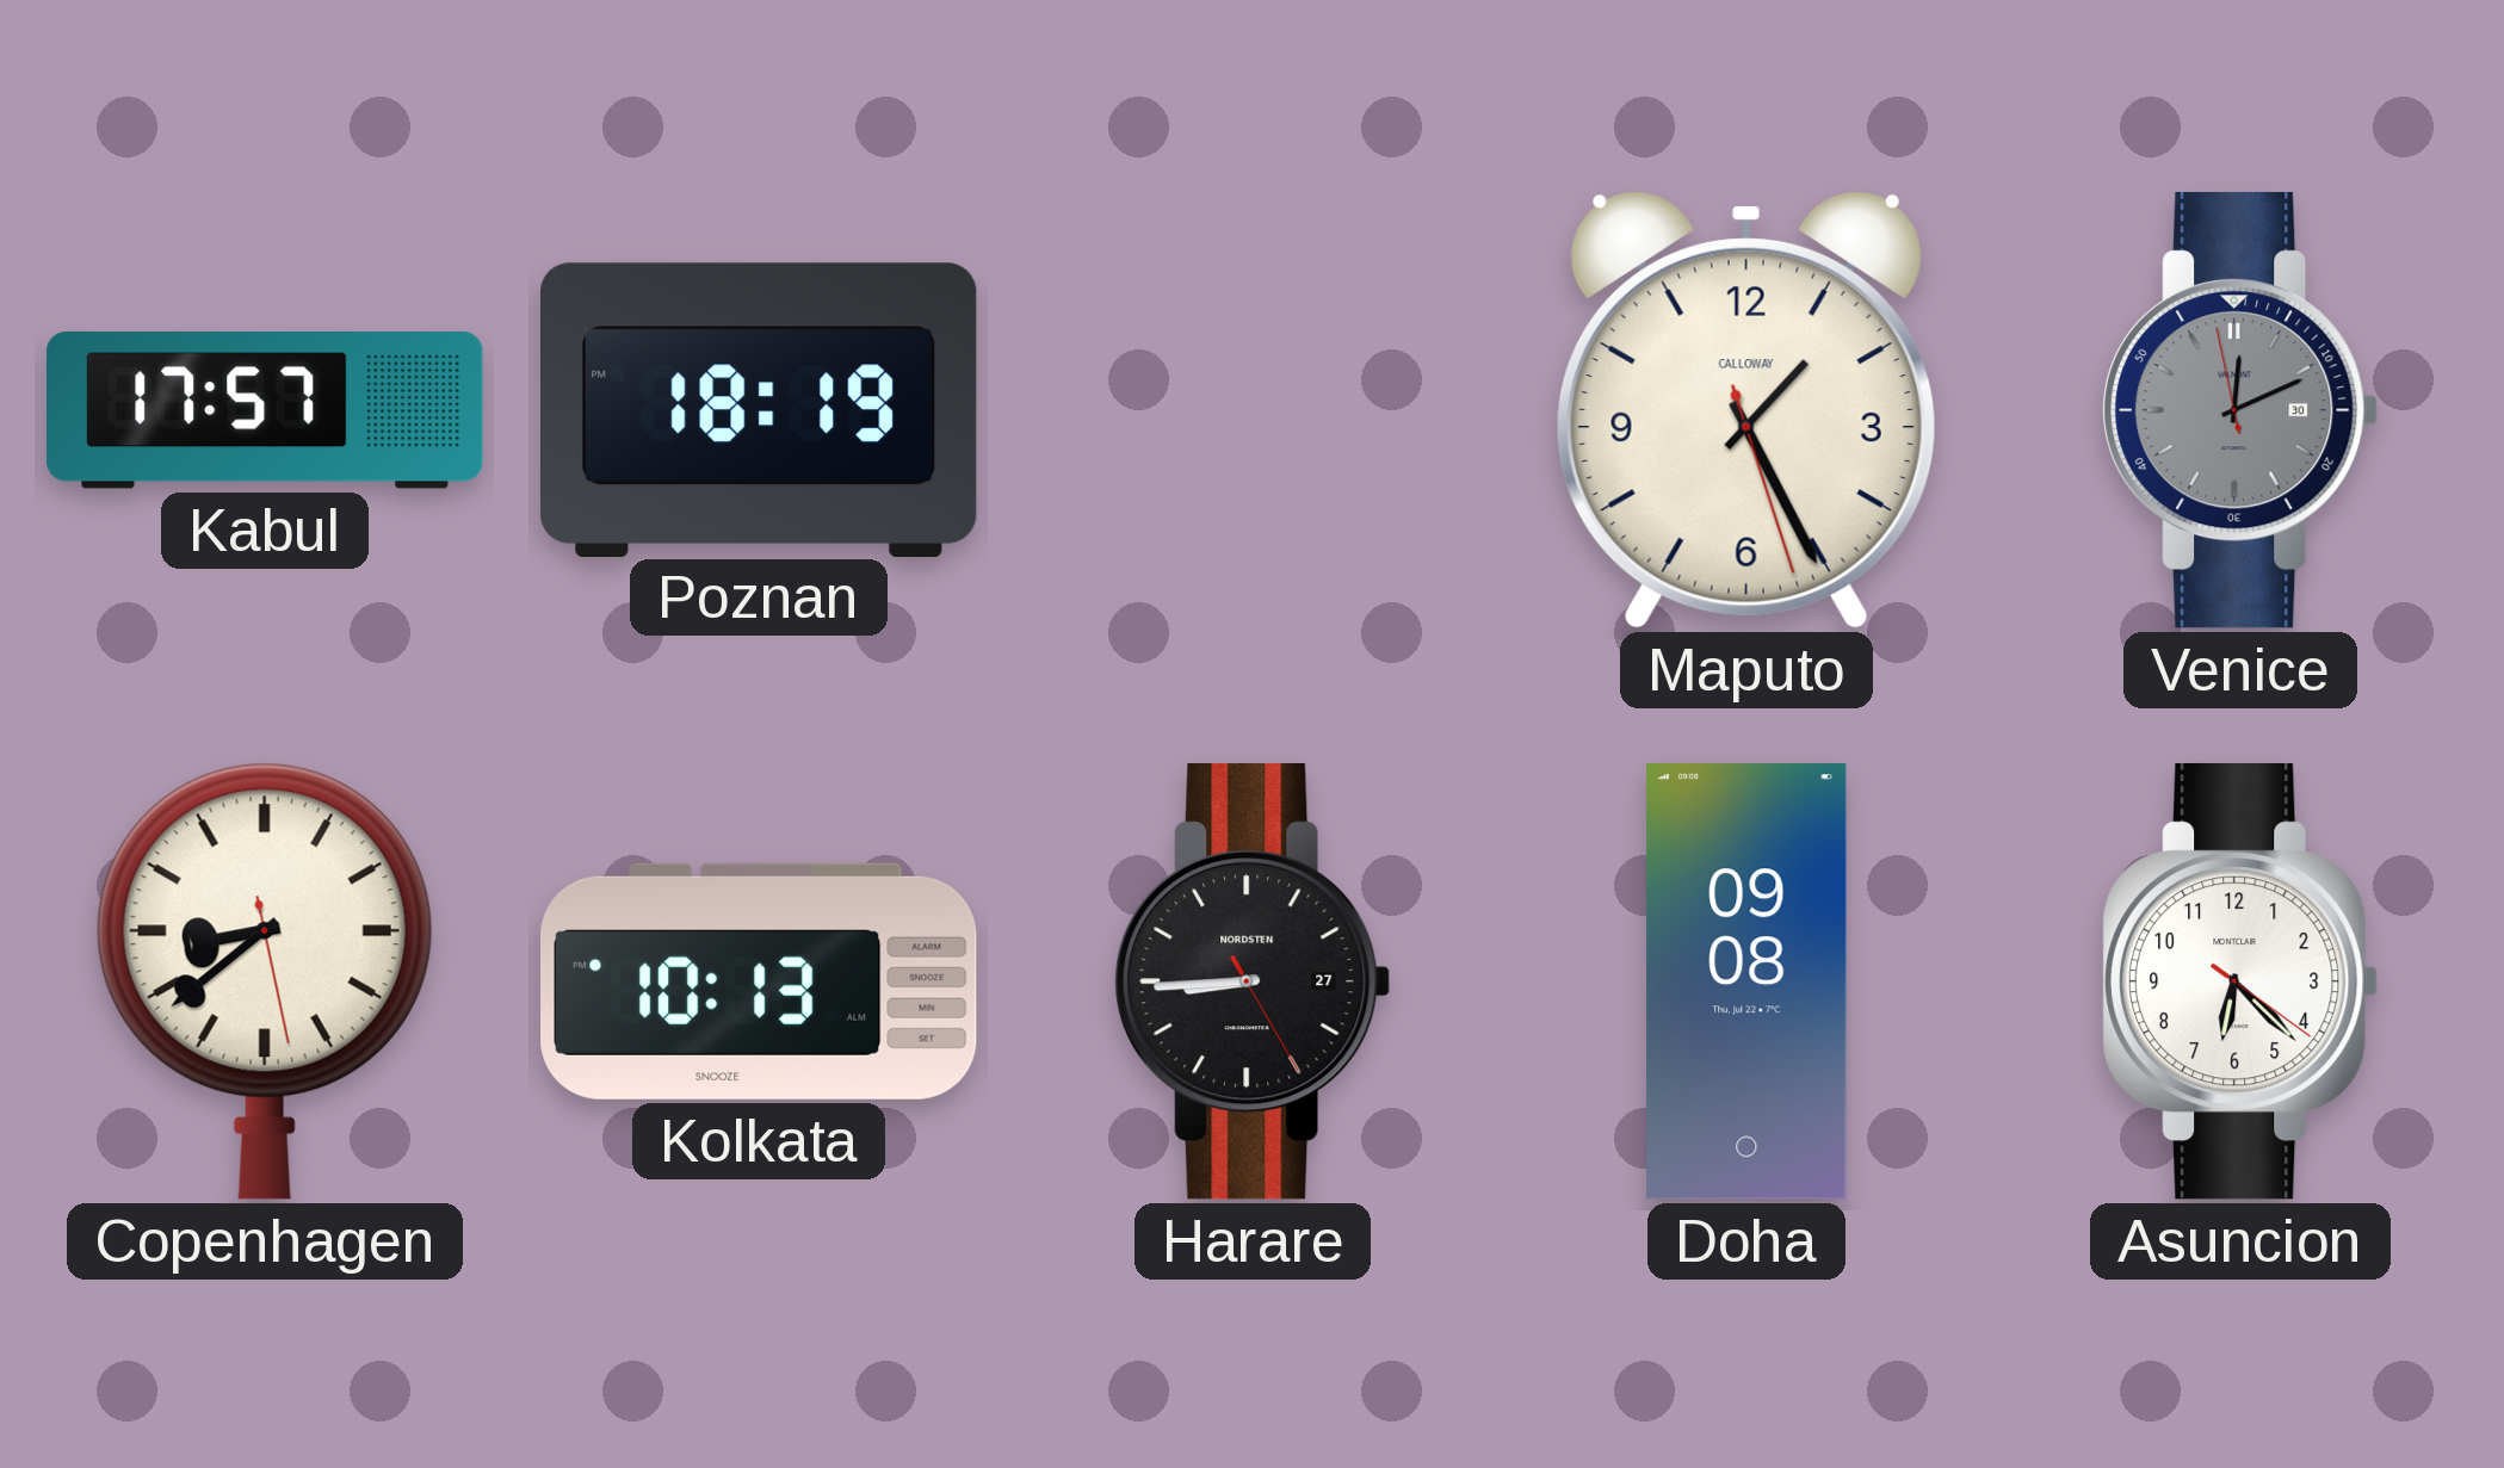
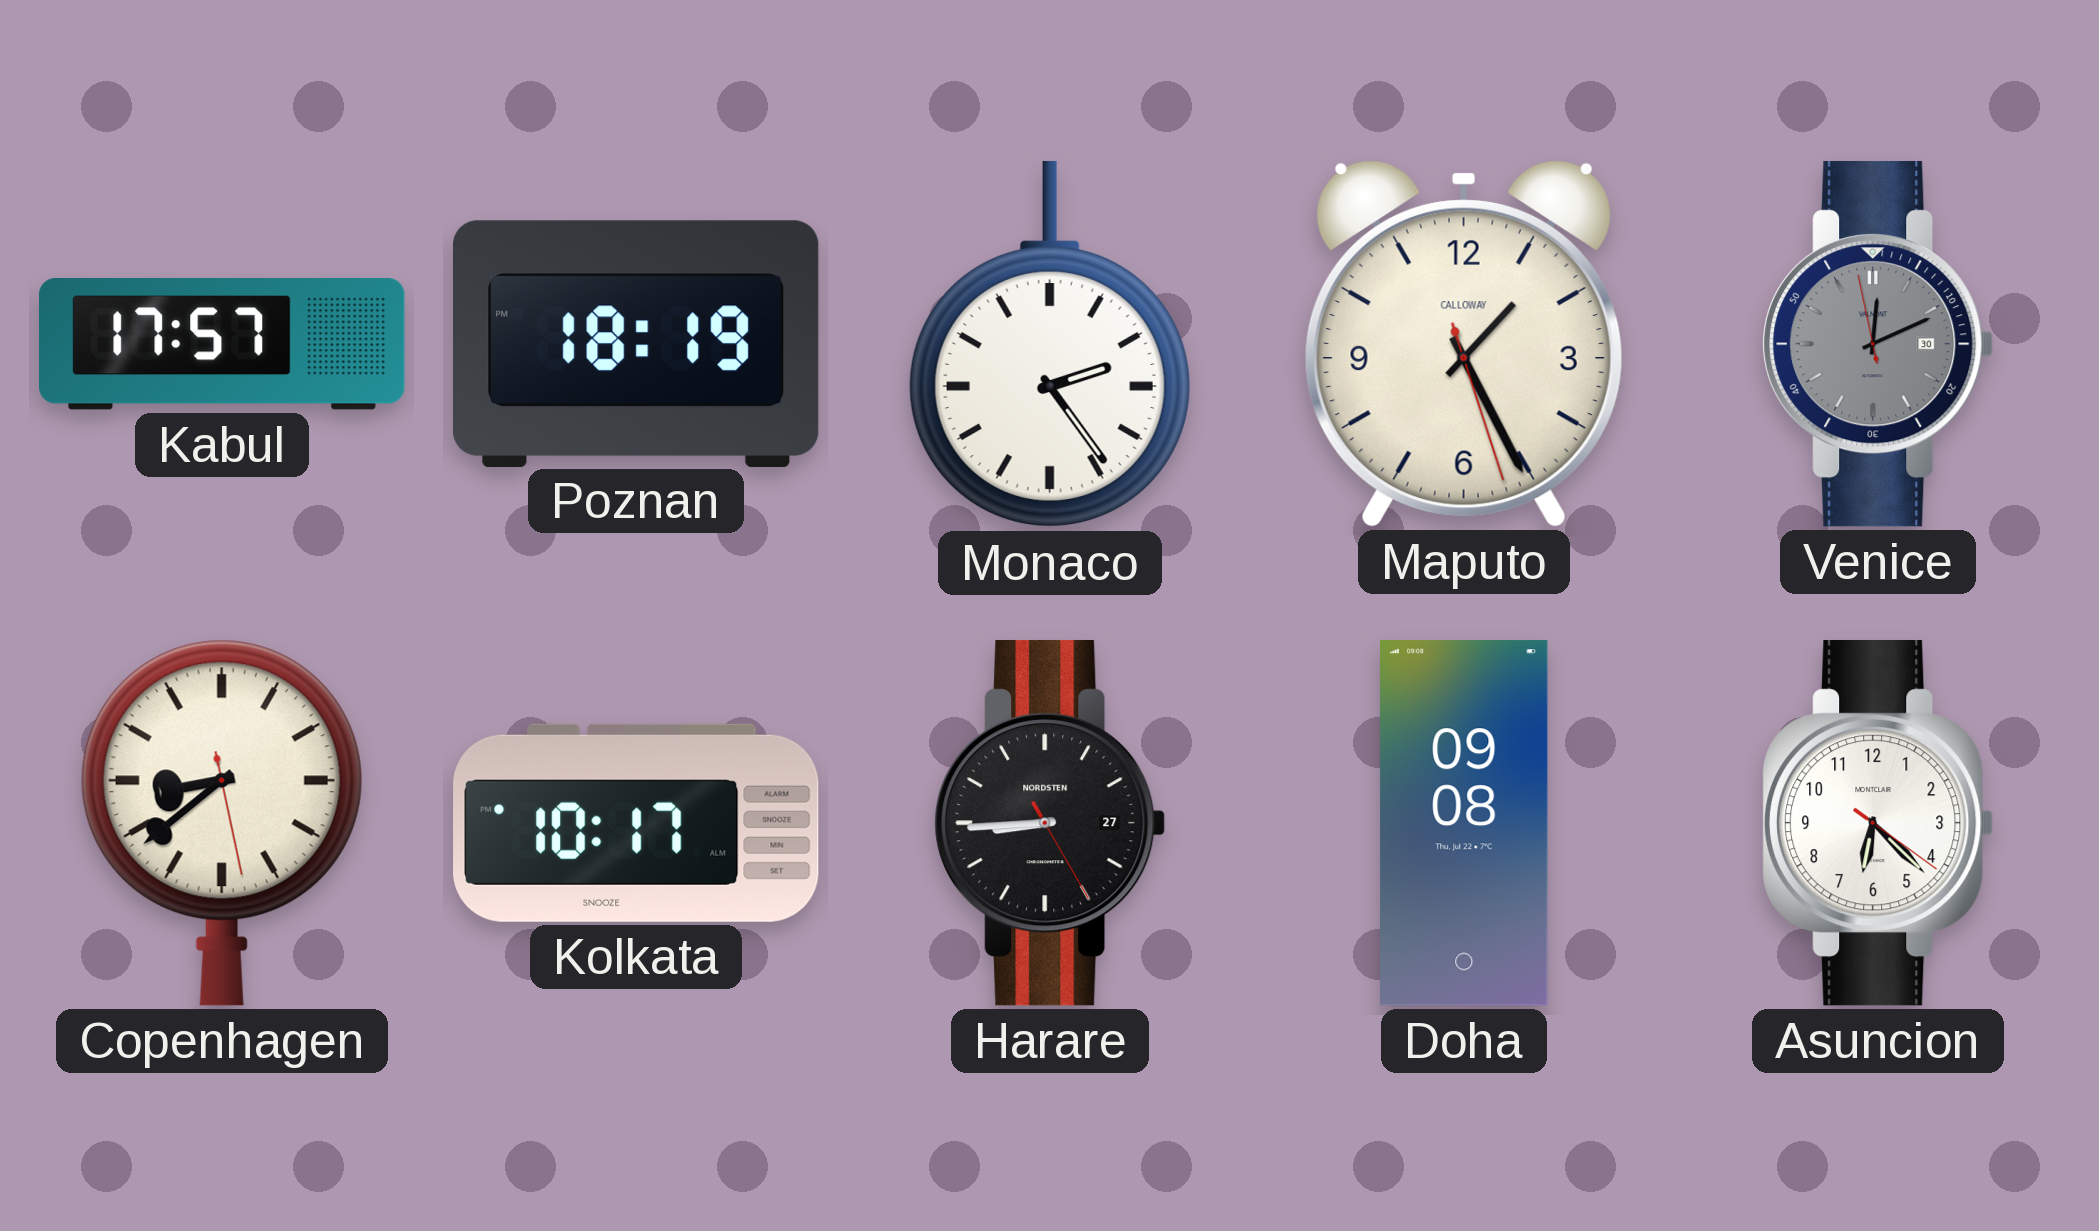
Monaco: none -> 2:24 (1050, 344)
Kolkata: 10:13 -> 10:17 (636, 823)
